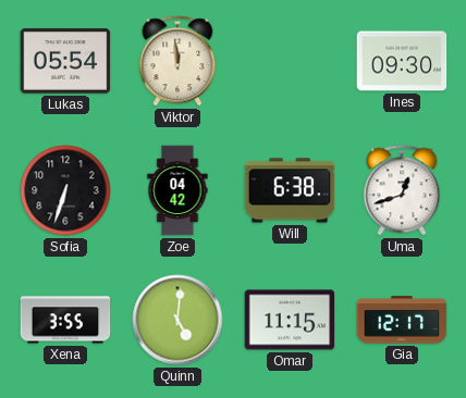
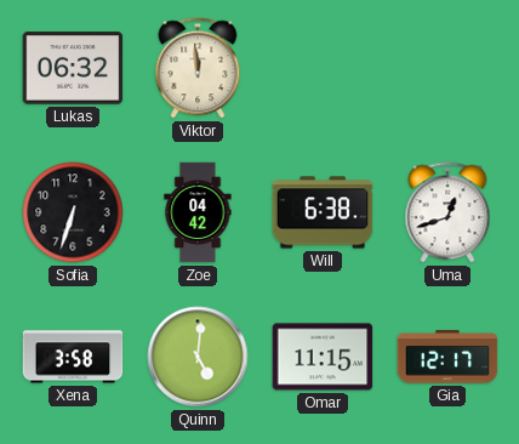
Lukas: 05:54 -> 06:32 (73, 68)
Ines: 09:30 -> none (402, 61)
Xena: 3:55 -> 3:58 (73, 357)
